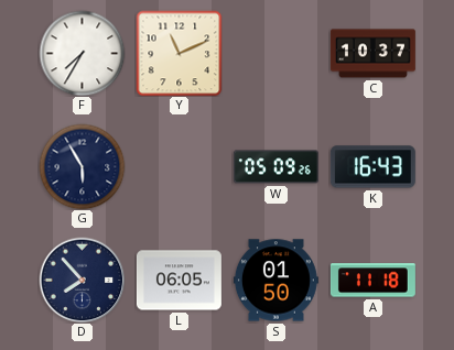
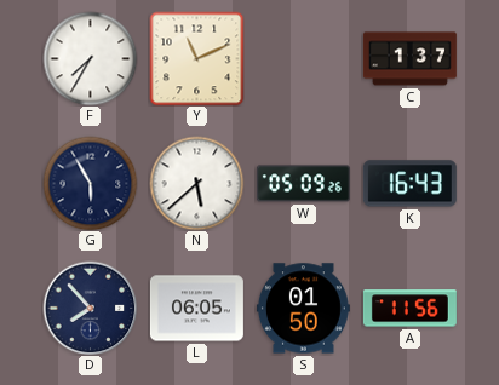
C: 10:37 -> 1:37 (409, 59)
N: none -> 5:38 (196, 183)
A: 11:18 -> 11:56 (409, 309)
